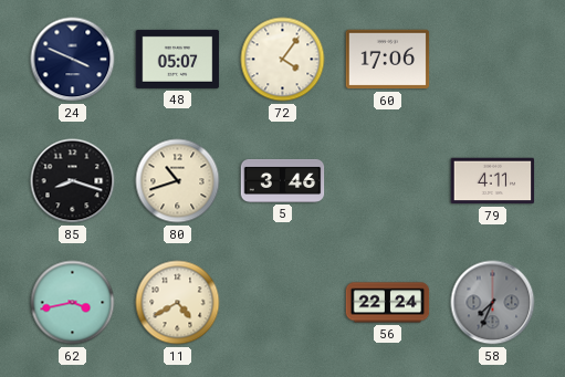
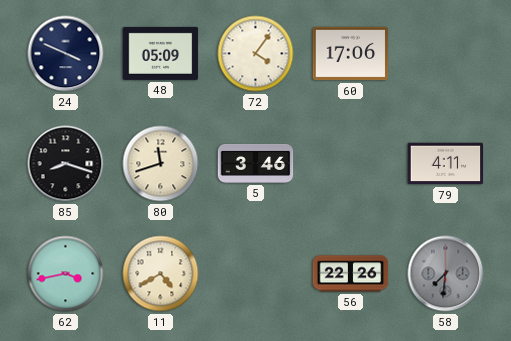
48: 05:07 -> 05:09 (161, 53)
80: 10:42 -> 11:42 (161, 164)
56: 22:24 -> 22:26 (351, 274)
58: 7:34 -> 7:31 (446, 274)
